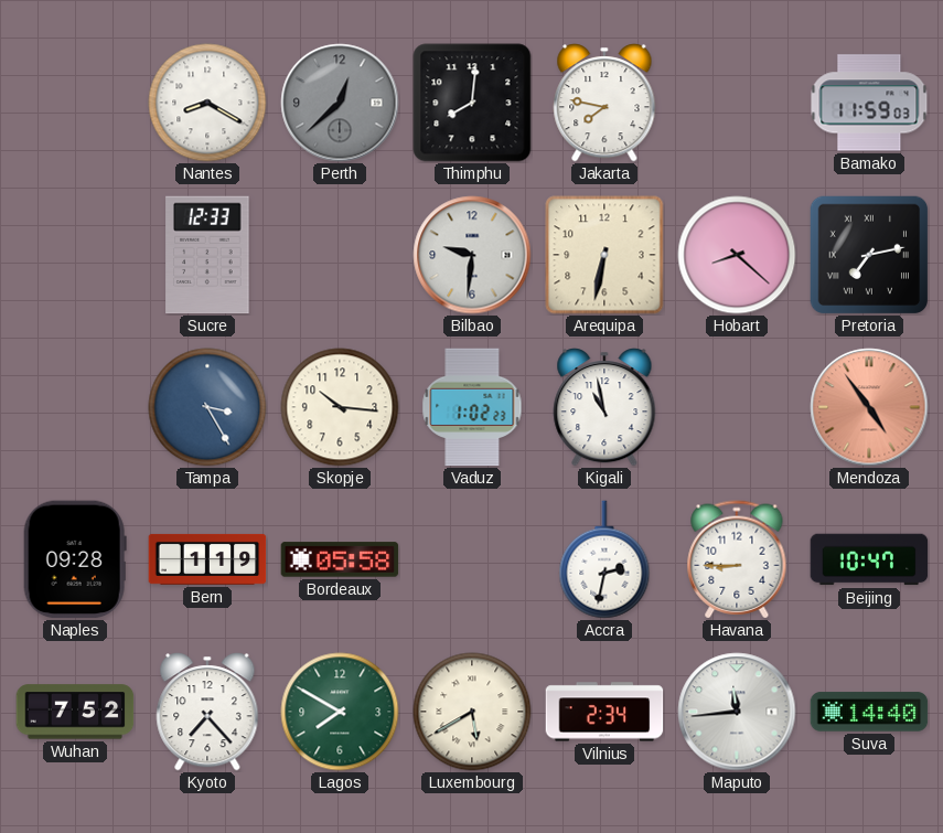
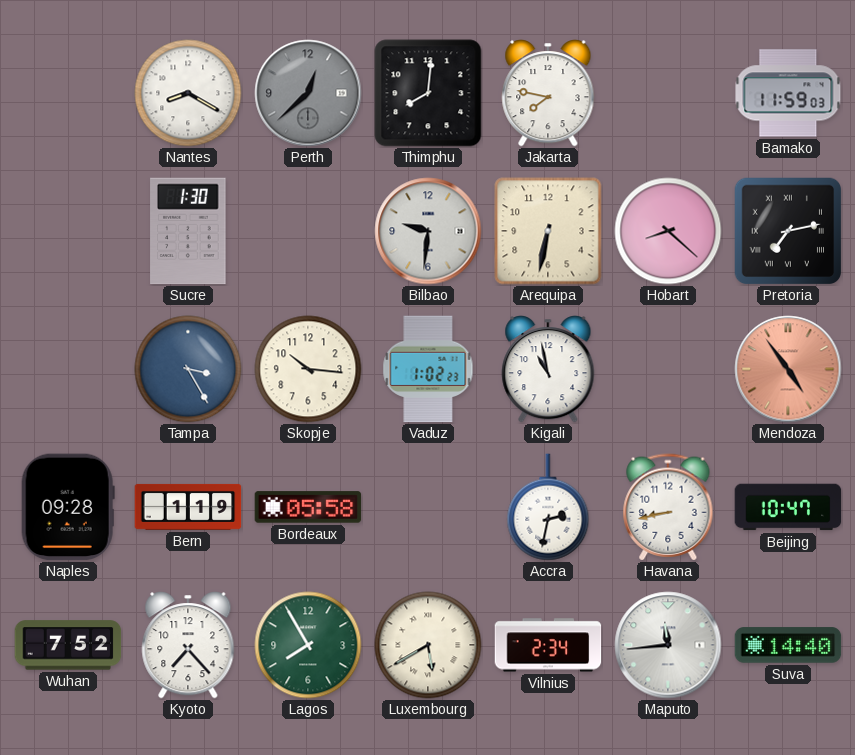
Sucre: 12:33 -> 1:30 (188, 231)
Havana: 8:45 -> 8:43 (668, 507)
Lagos: 7:50 -> 7:55 (308, 645)
